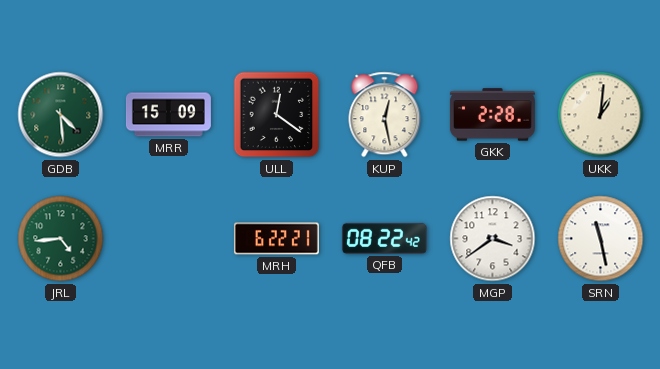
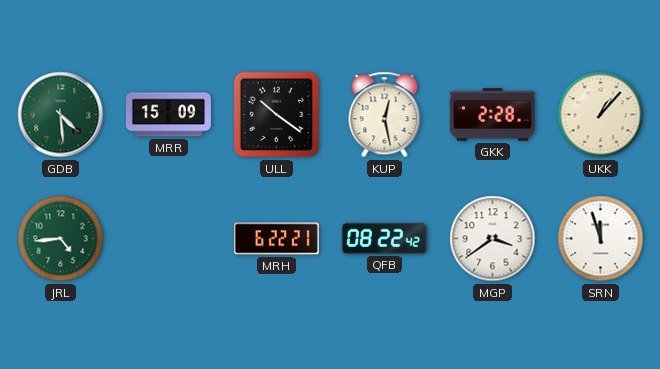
ULL: 12:21 -> 10:21 (277, 115)
UKK: 1:01 -> 1:07 (601, 115)
SRN: 11:28 -> 11:57 (601, 239)
